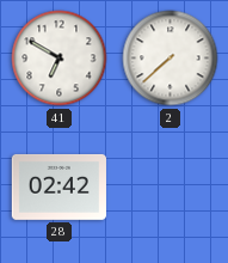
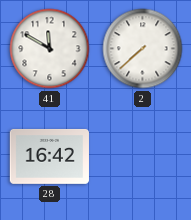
41: 6:50 -> 11:50 (50, 49)
28: 02:42 -> 16:42 (49, 156)
